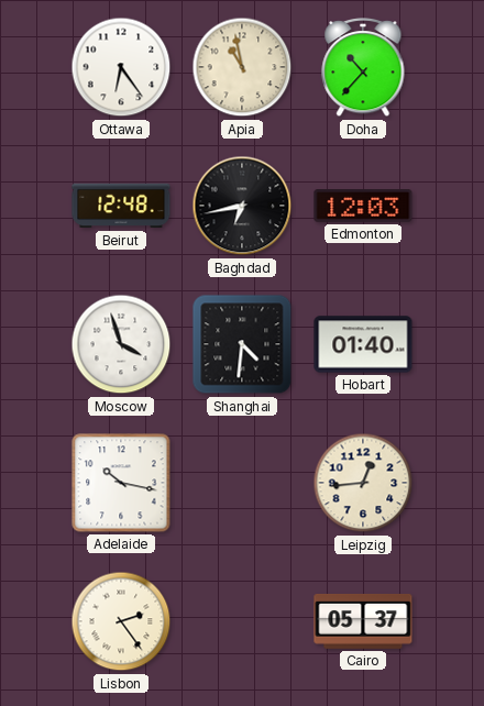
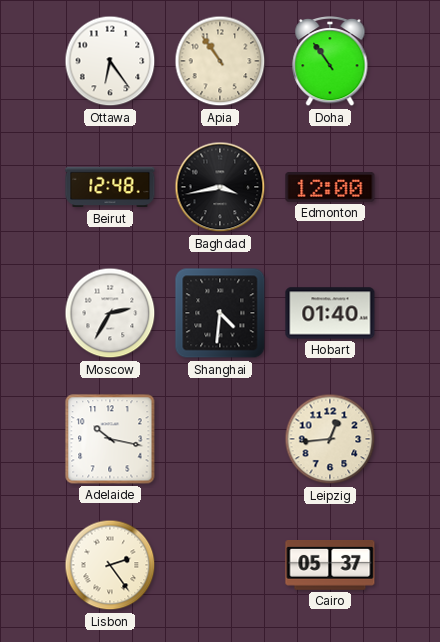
Apia: 10:58 -> 10:54 (220, 61)
Doha: 10:37 -> 10:54 (330, 62)
Baghdad: 6:43 -> 3:43 (220, 187)
Edmonton: 12:03 -> 12:00 (330, 188)
Moscow: 3:57 -> 2:35 (110, 313)
